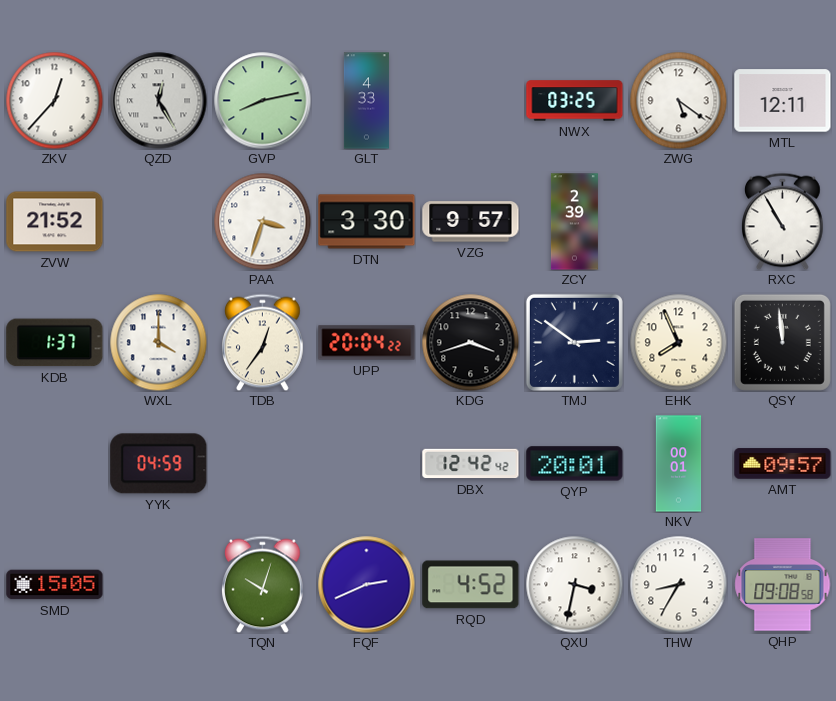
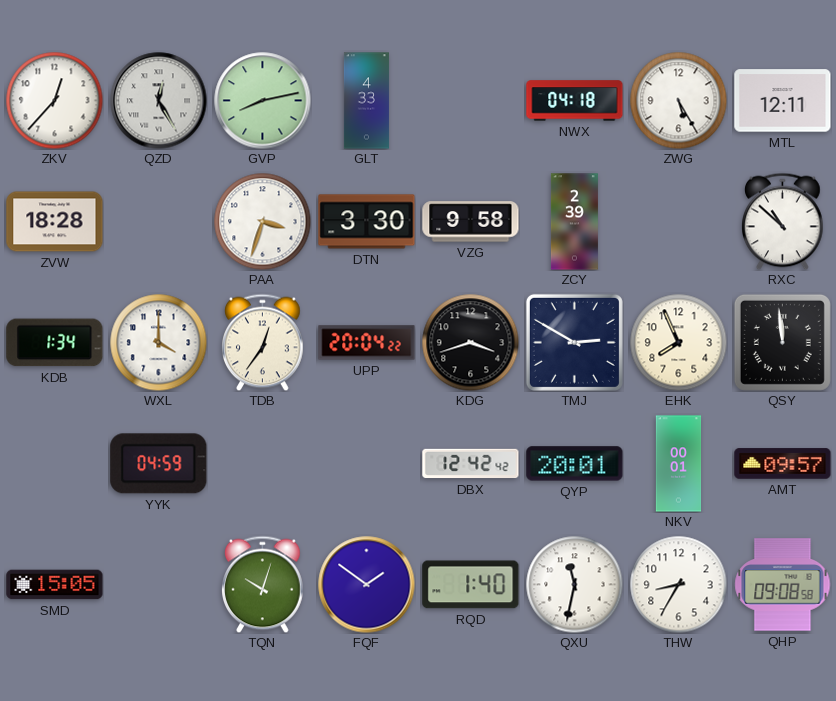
NWX: 03:25 -> 04:18 (575, 101)
ZWG: 5:21 -> 5:25 (678, 100)
ZVW: 21:52 -> 18:28 (55, 222)
VZG: 9:57 -> 9:58 (471, 222)
RXC: 10:55 -> 10:52 (783, 221)
KDB: 1:37 -> 1:34 (55, 343)
TMJ: 2:51 -> 2:50 (574, 342)
FQF: 2:41 -> 1:51 (367, 585)
RQD: 4:52 -> 1:40 (471, 585)
QXU: 3:32 -> 11:32 (574, 584)
